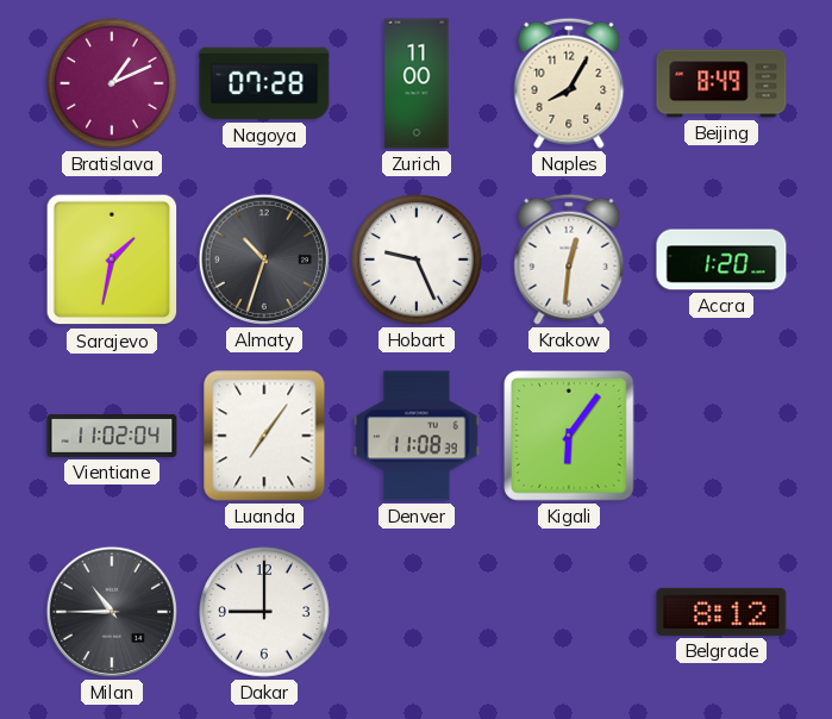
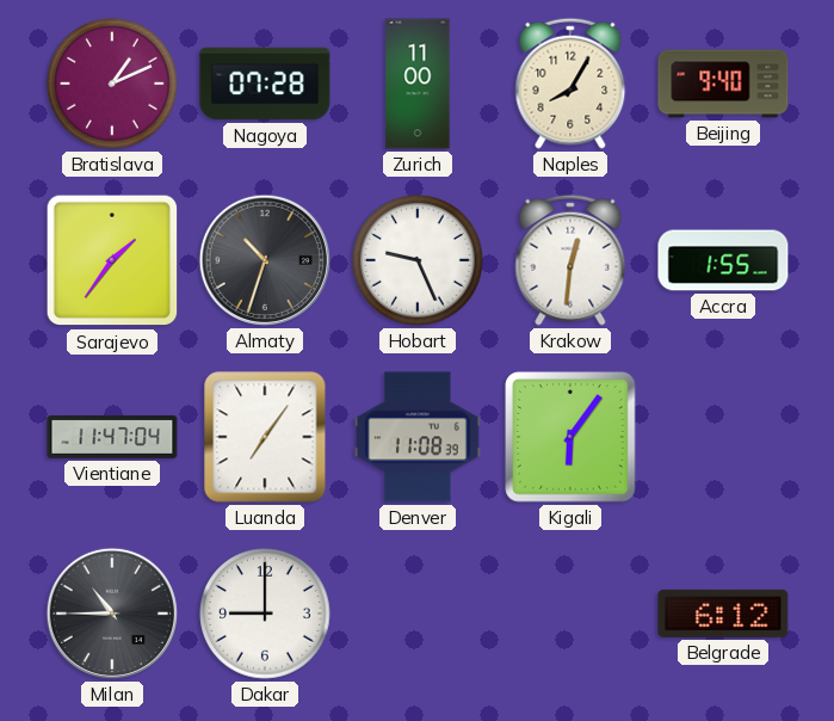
Beijing: 8:49 -> 9:40 (723, 84)
Sarajevo: 1:32 -> 1:36 (112, 260)
Accra: 1:20 -> 1:55 (723, 260)
Vientiane: 11:02 -> 11:47 (112, 437)
Belgrade: 8:12 -> 6:12 (723, 614)
